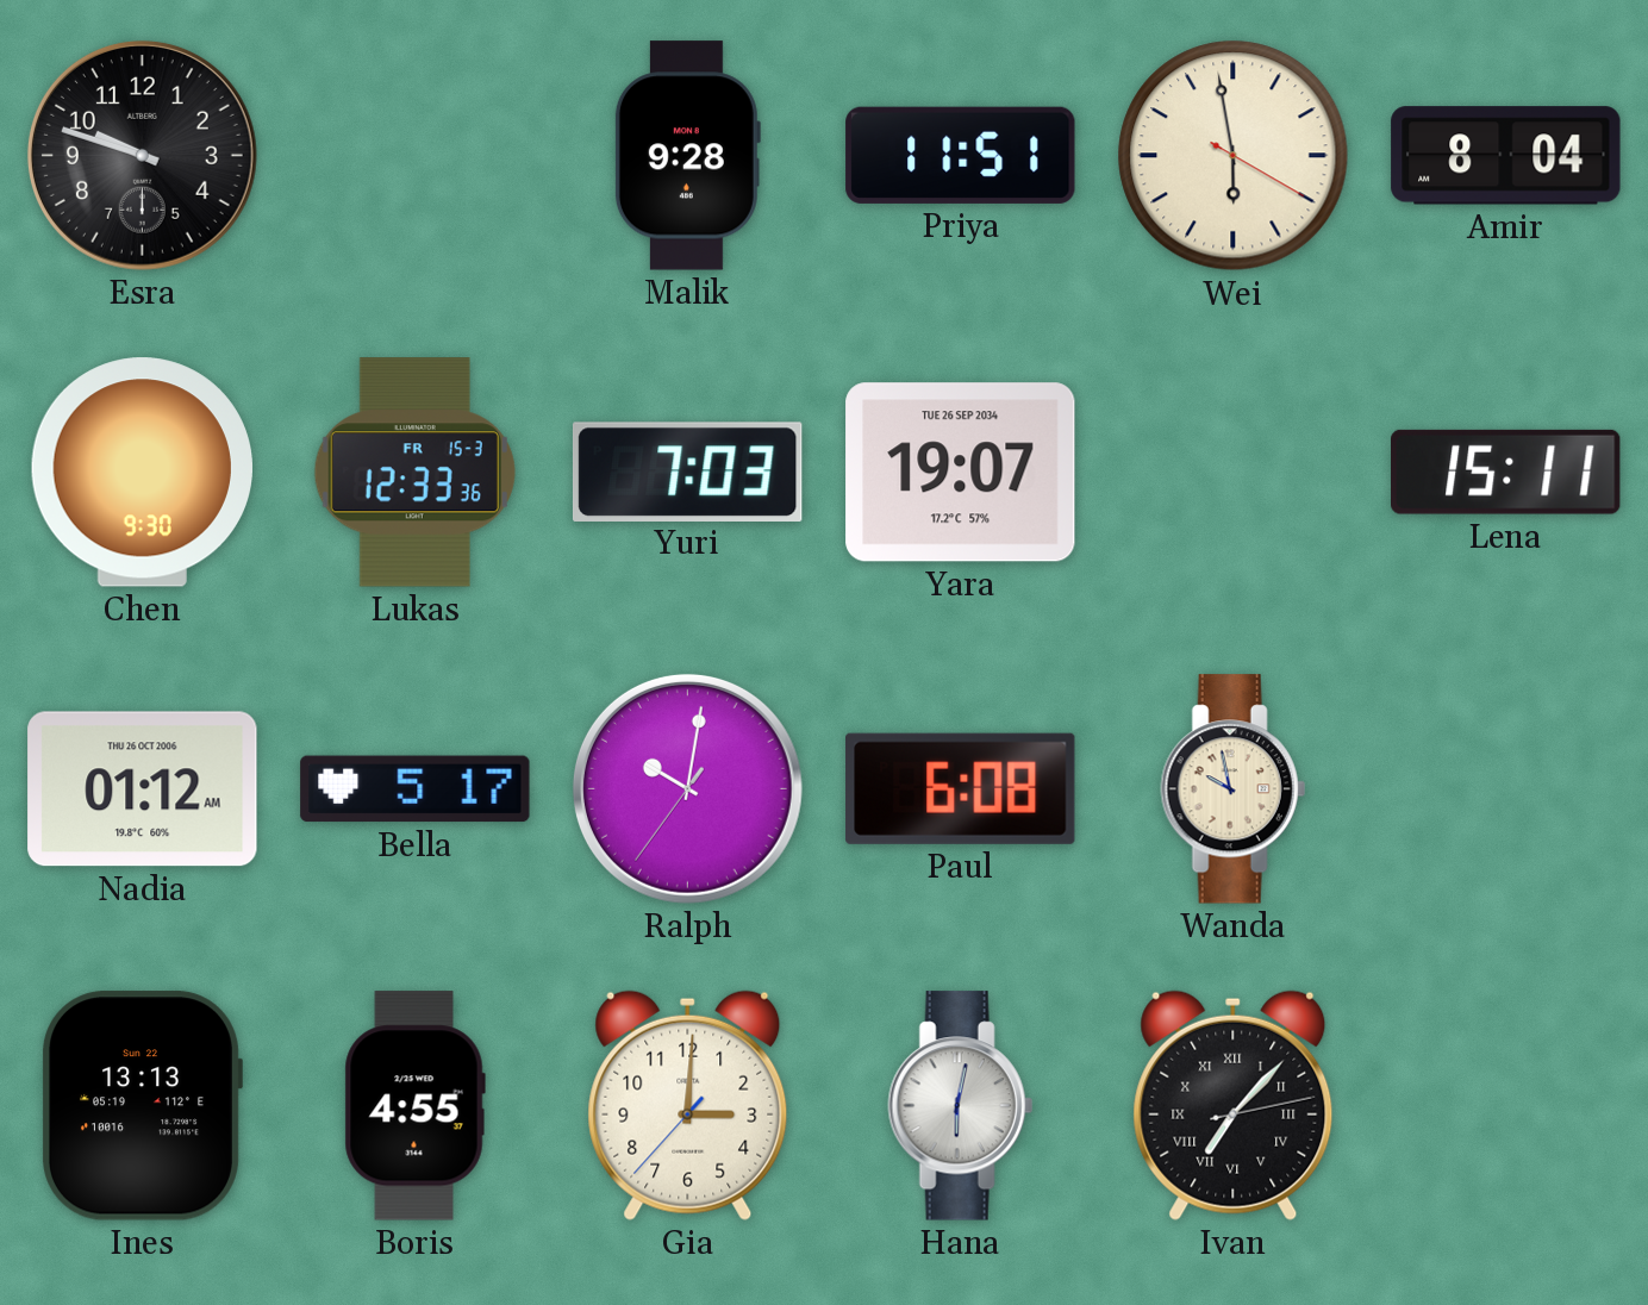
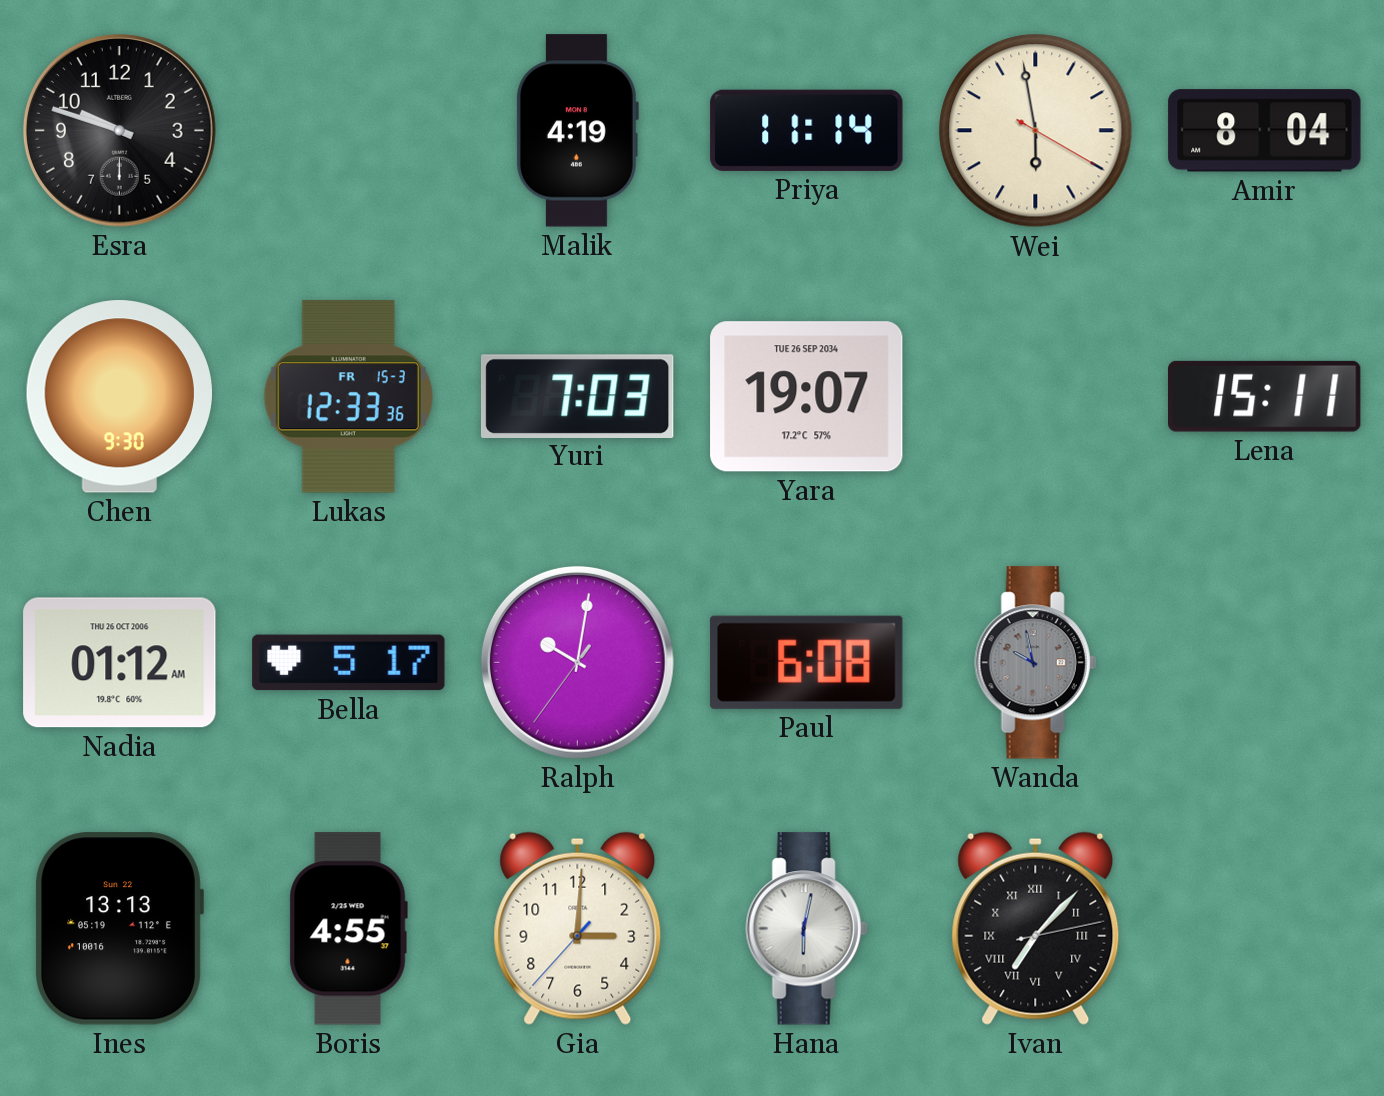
Malik: 9:28 -> 4:19 (577, 131)
Priya: 11:51 -> 11:14 (807, 130)
Wanda dial: cream -> grey (1035, 663)
